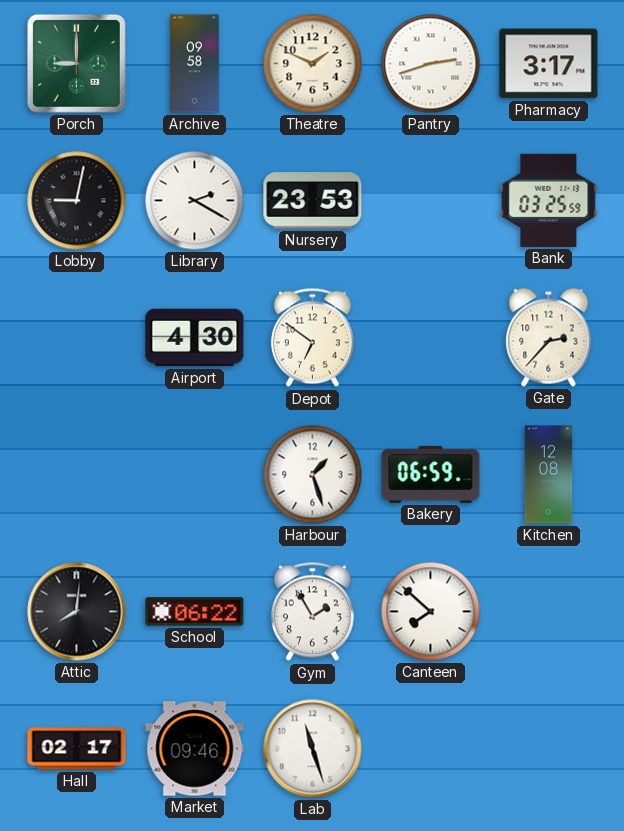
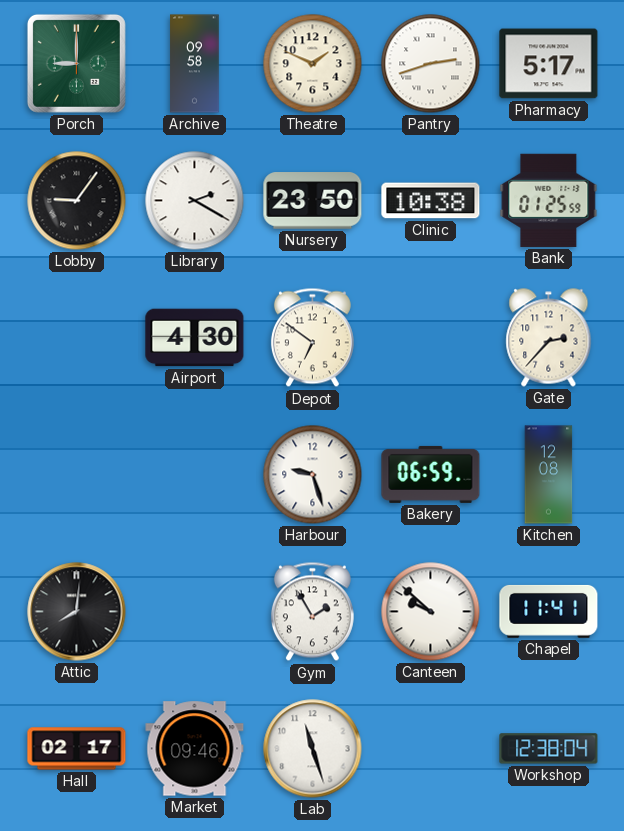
Pharmacy: 3:17 -> 5:17 (549, 64)
Lobby: 9:02 -> 9:06 (77, 201)
Nursery: 23:53 -> 23:50 (313, 201)
Clinic: none -> 10:38 (431, 201)
Bank: 03:25 -> 01:25 (549, 200)
Harbour: 1:27 -> 9:27 (313, 475)
School: 06:22 -> none (195, 612)
Canteen: 7:52 -> 9:52 (431, 612)
Chapel: none -> 11:41 (549, 611)
Workshop: none -> 12:38 (549, 749)
